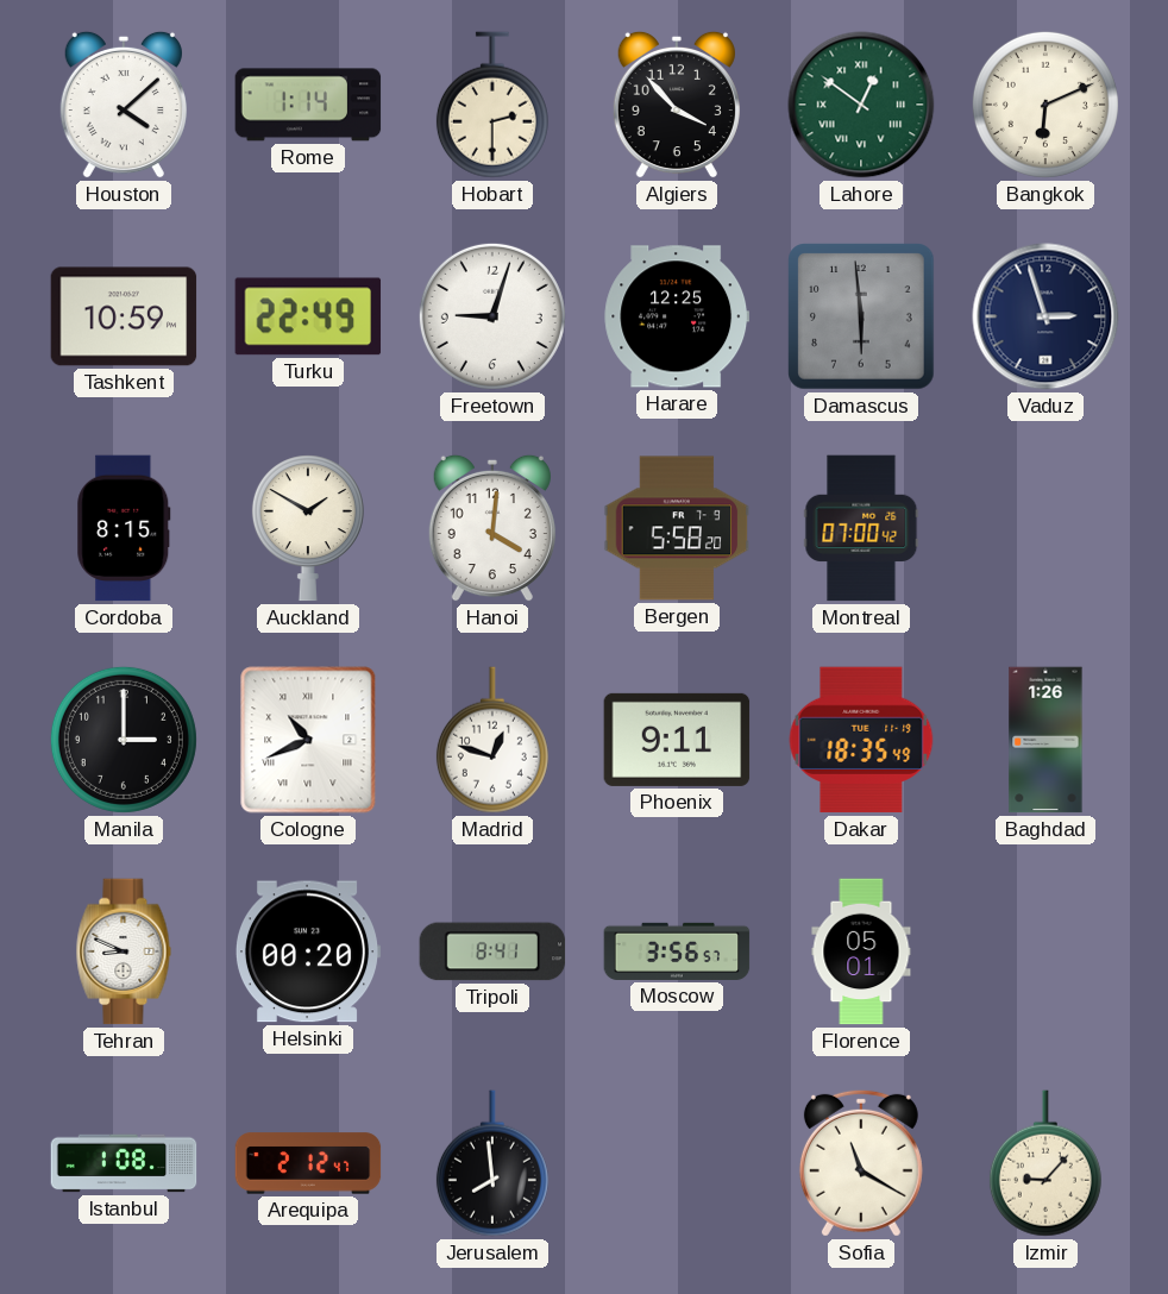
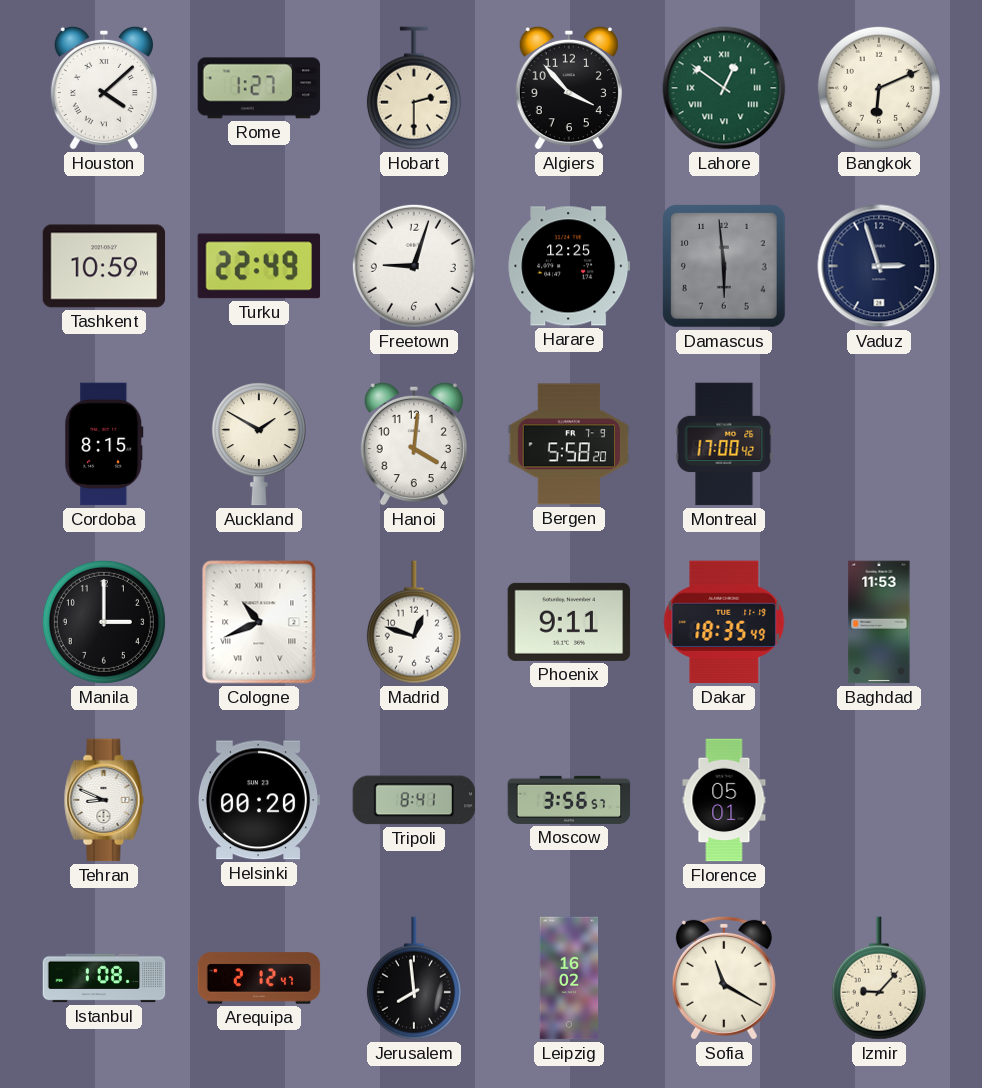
Rome: 1:14 -> 1:27 (259, 88)
Montreal: 07:00 -> 17:00 (724, 444)
Baghdad: 1:26 -> 11:53 (879, 622)
Leipzig: none -> 16:02 (569, 978)
